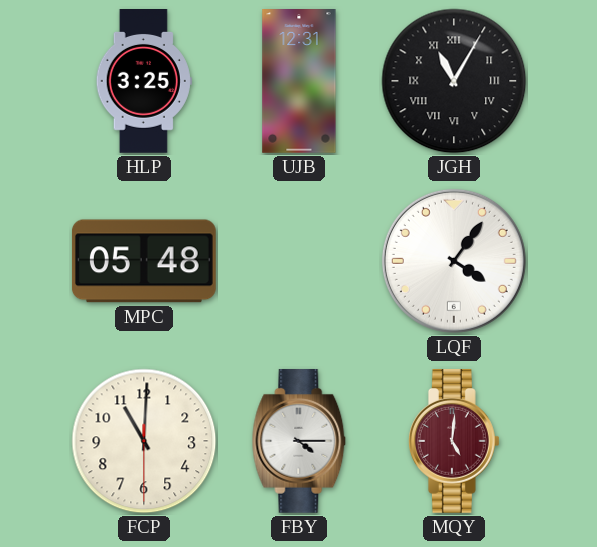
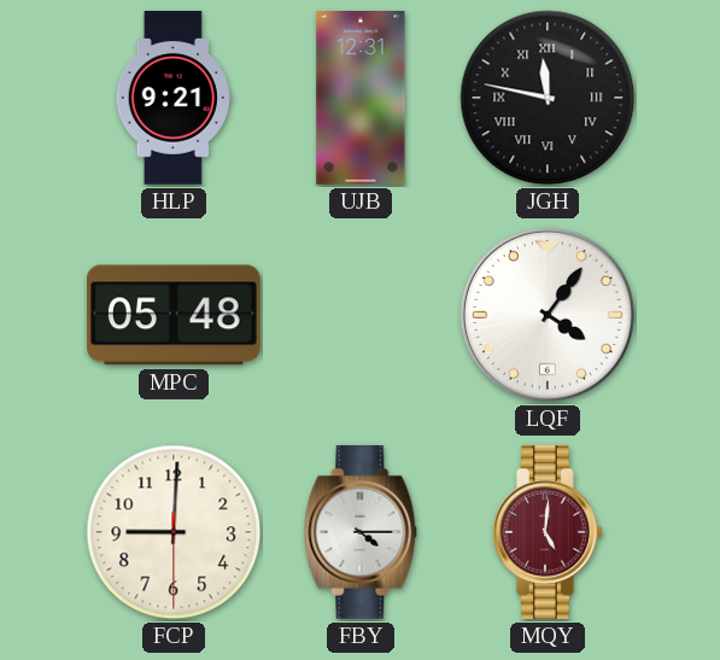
HLP: 3:25 -> 9:21 (174, 99)
JGH: 11:05 -> 11:47 (548, 98)
FCP: 11:00 -> 9:00 (174, 532)
